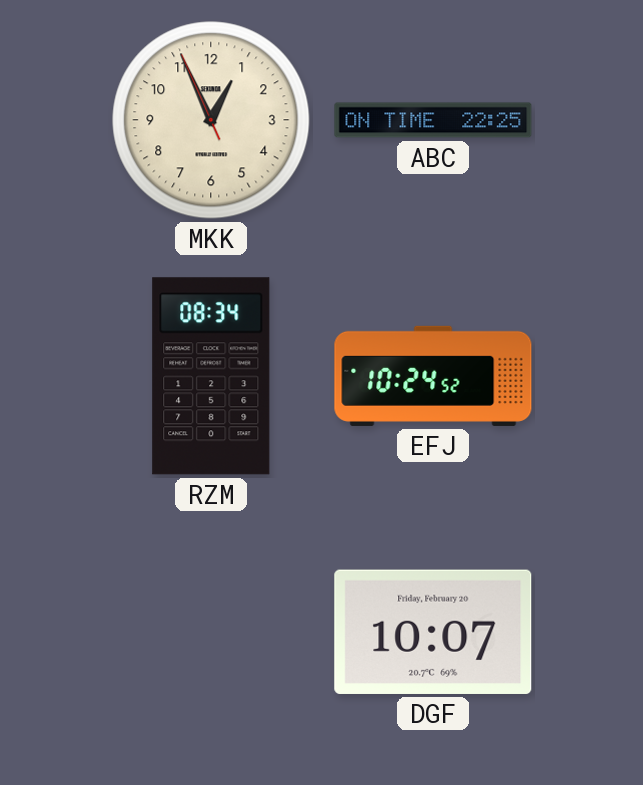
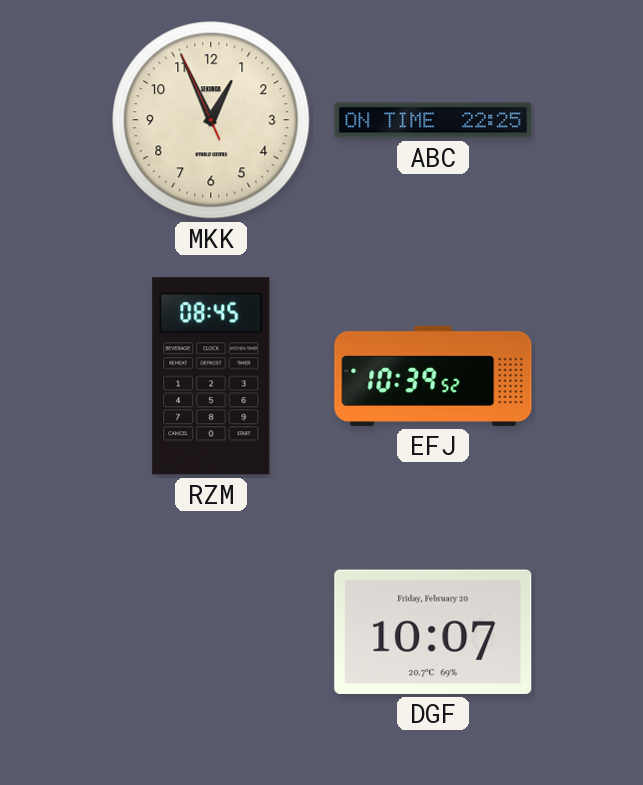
RZM: 08:34 -> 08:45 (211, 376)
EFJ: 10:24 -> 10:39 (433, 376)
